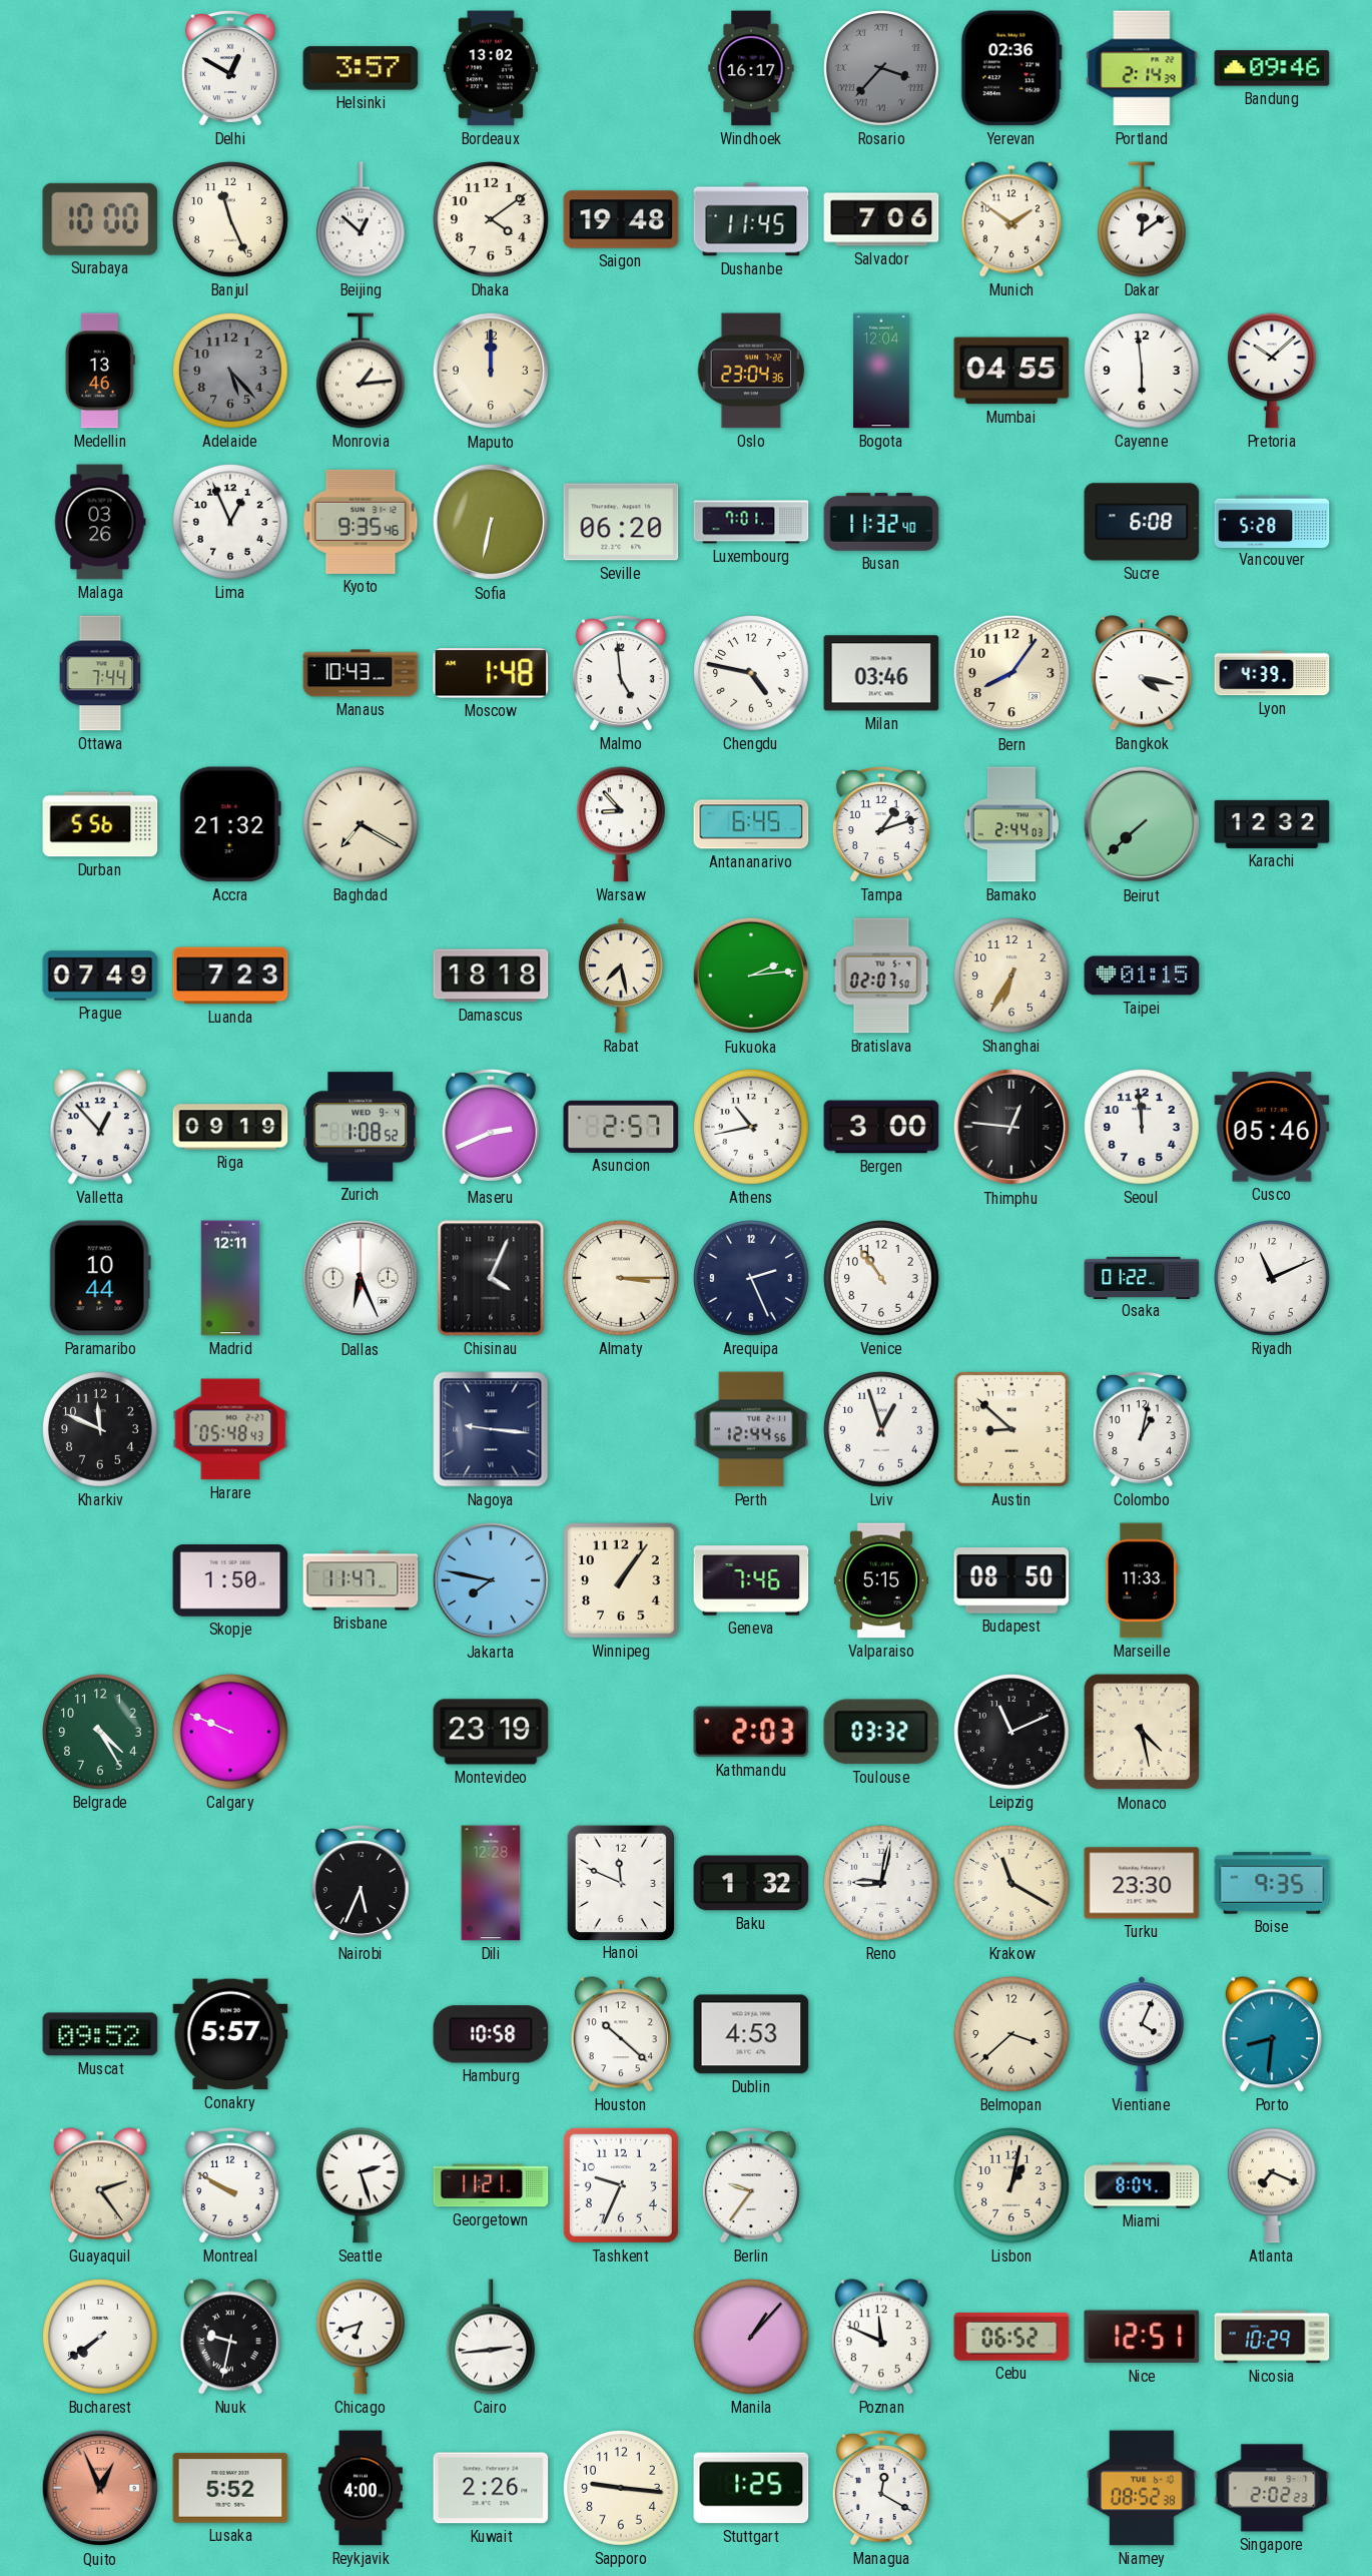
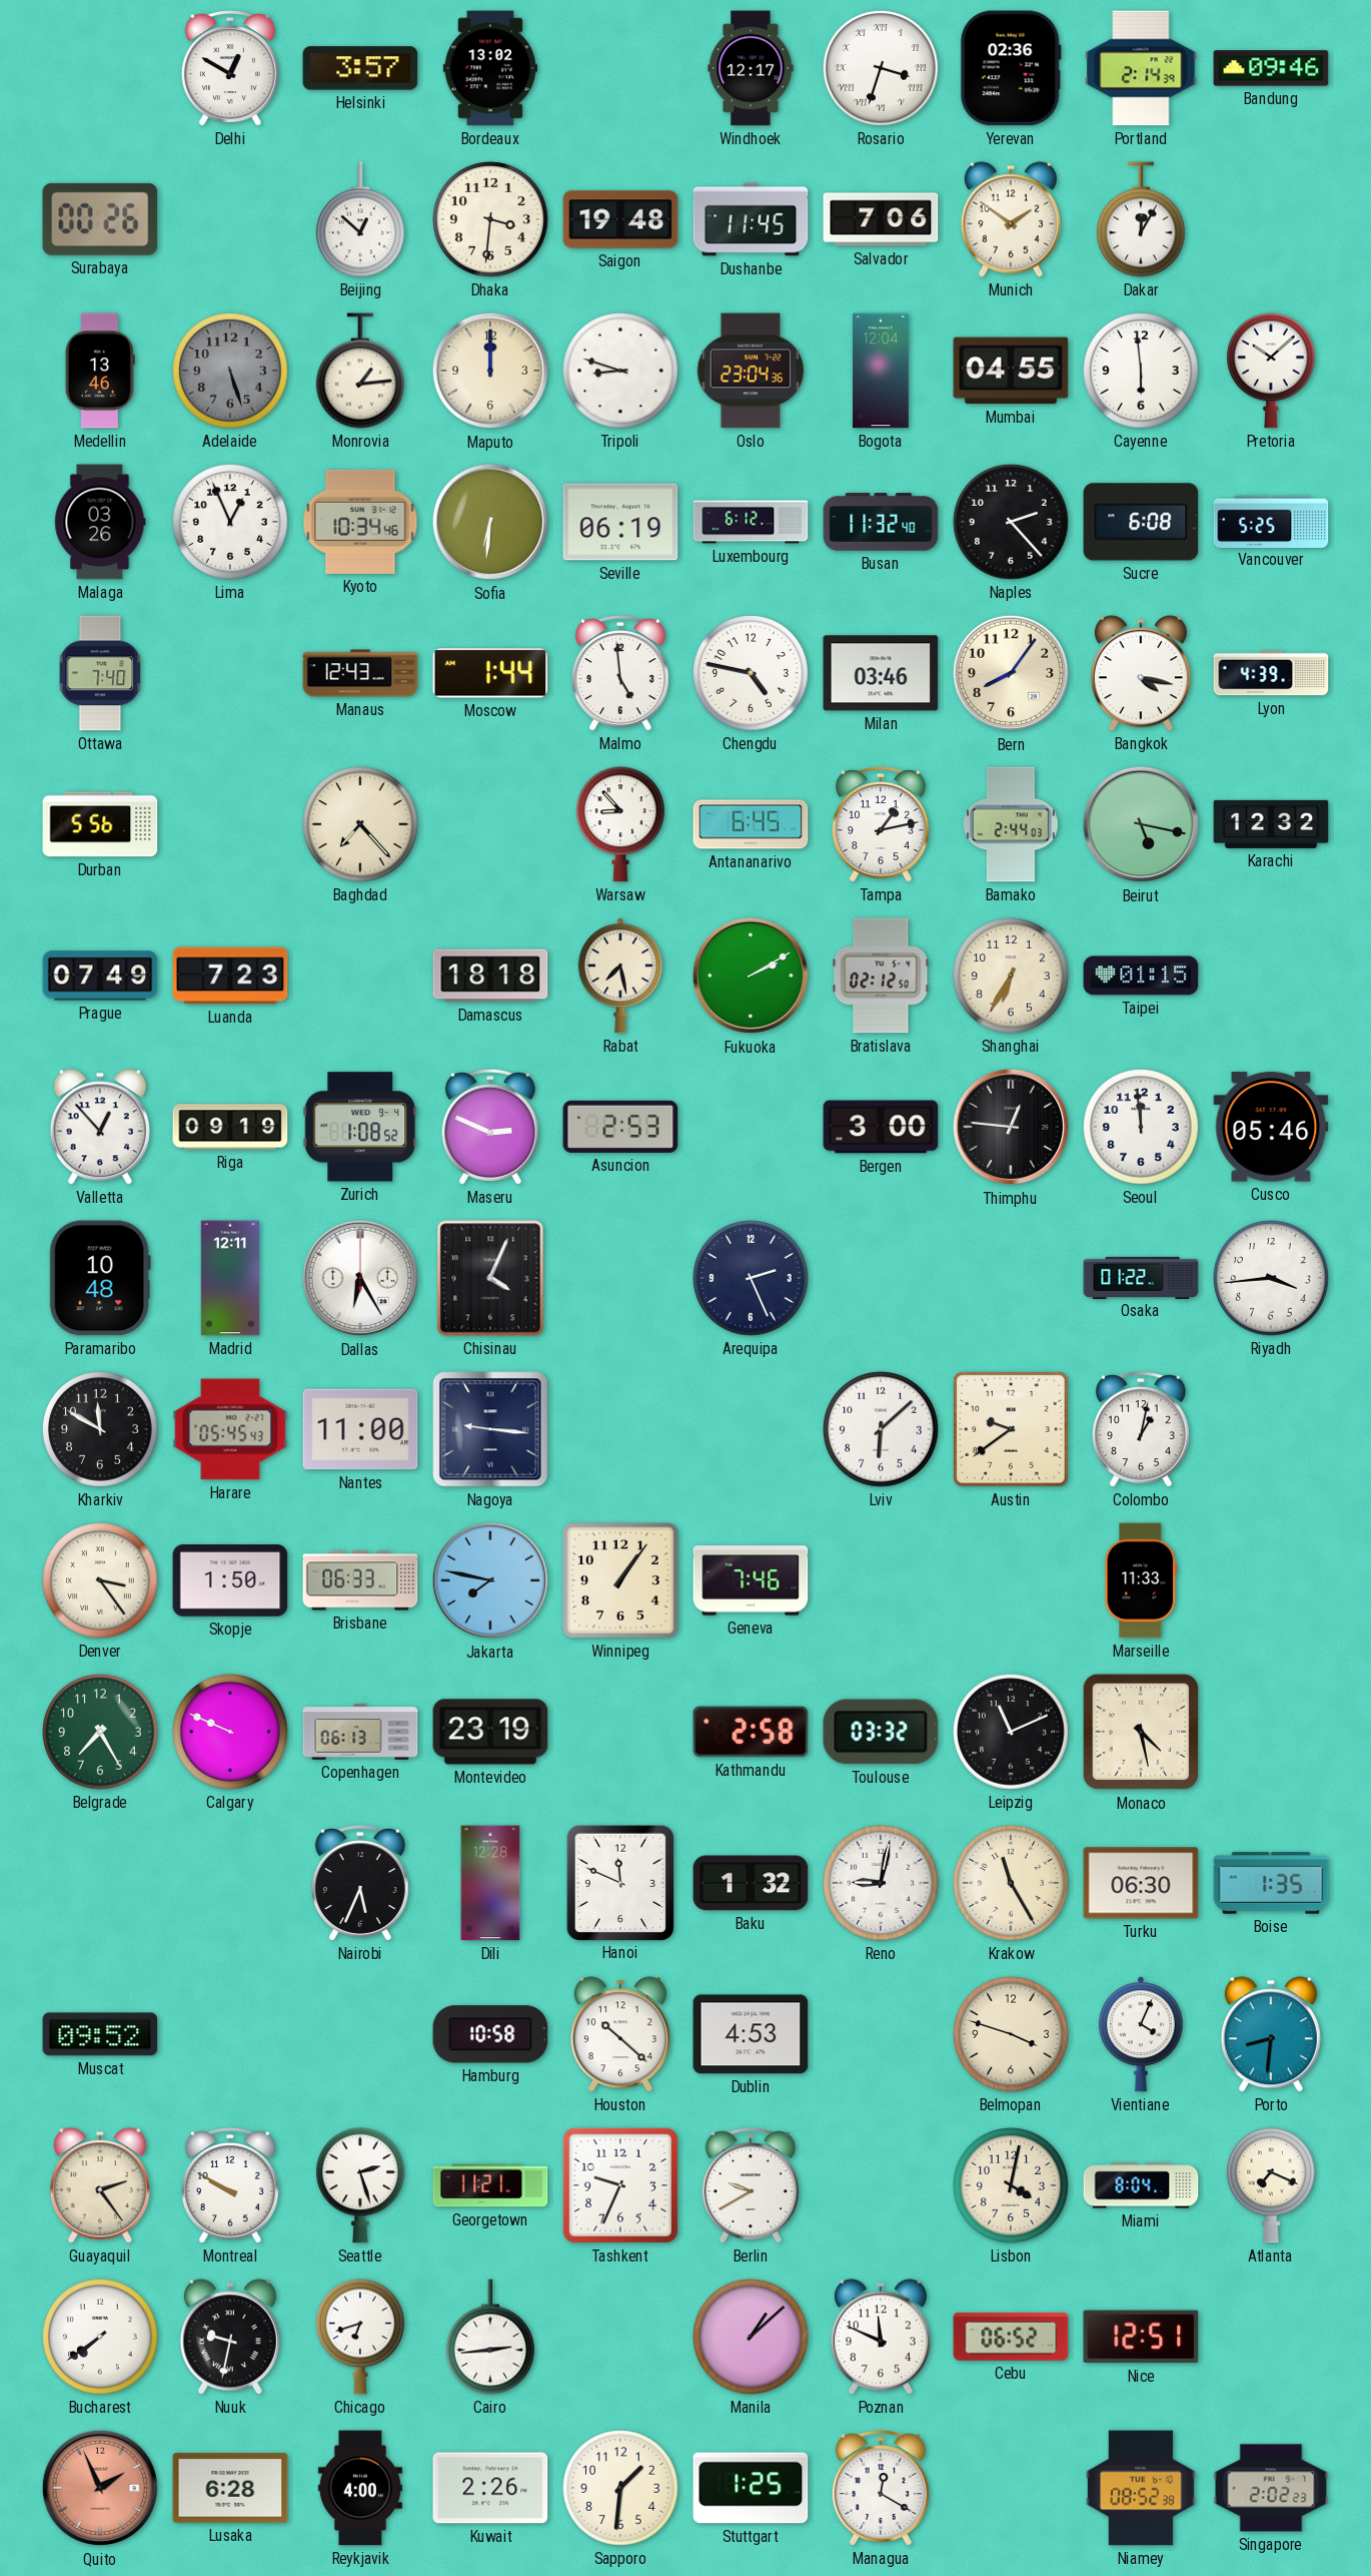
Windhoek: 16:17 -> 12:17 (751, 68)
Rosario: 3:37 -> 3:33 (882, 69)
Rosario dial: grey -> white (882, 69)
Surabaya: 10:00 -> 00:26 (100, 219)
Banjul: 11:26 -> none (231, 220)
Dhaka: 4:09 -> 3:31 (491, 220)
Dakar: 12:09 -> 12:05 (1142, 219)
Adelaide: 5:23 -> 5:27 (231, 372)
Tripoli: none -> 8:48 (621, 372)
Kyoto: 9:35 -> 10:34 (360, 522)
Sofia: 6:32 -> 6:31 (490, 522)
Seville: 06:20 -> 06:19 (620, 522)
Luxembourg: 7:01 -> 6:12 (751, 522)
Naples: none -> 2:23 (1012, 523)
Vancouver: 5:28 -> 5:25 (1271, 521)
Ottawa: 7:44 -> 7:40 (100, 673)
Manaus: 10:43 -> 12:43 (360, 673)
Moscow: 1:48 -> 1:44 (490, 673)
Accra: 21:32 -> none (230, 824)
Baghdad: 7:20 -> 7:23 (361, 825)
Tampa: 1:12 -> 1:13 (881, 824)
Beirut: 7:38 -> 5:17 (1141, 824)
Fukuoka: 2:14 -> 2:10 (751, 976)
Bratislava: 02:07 -> 02:12 (881, 976)
Maseru: 2:41 -> 2:49 (490, 1127)
Asuncion: 2:57 -> 2:53 (620, 1127)
Athens: 10:43 -> none (752, 1128)
Paramaribo: 10:44 -> 10:48 (100, 1278)
Dallas: 6:26 -> 6:25 (360, 1278)
Almaty: 3:15 -> none (622, 1279)
Venice: 10:54 -> none (882, 1279)
Riyadh: 11:11 -> 3:44 (1272, 1279)
Kharkiv: 11:49 -> 11:50 (101, 1430)
Harare: 05:48 -> 05:45 (230, 1429)
Nantes: none -> 11:00 (360, 1429)
Perth: 12:44 -> none (751, 1429)
Lviv: 12:57 -> 6:08 (882, 1430)
Austin: 8:52 -> 9:39 (1012, 1430)
Denver: none -> 3:24 (101, 1581)
Brisbane: 11:47 -> 06:33 (360, 1580)
Valparaiso: 5:15 -> none (881, 1580)
Budapest: 08:50 -> none (1011, 1581)
Belgrade: 4:25 -> 7:25 (101, 1733)
Copenhagen: none -> 06:13 (360, 1732)
Kathmandu: 2:03 -> 2:58 (751, 1732)
Krakow: 11:20 -> 11:25 (1012, 1884)
Turku: 23:30 -> 06:30 (1141, 1883)
Boise: 9:35 -> 1:35 (1271, 1883)
Conakry: 5:57 -> none (230, 2034)
Belmopan: 3:38 -> 3:48 (1012, 2035)
Berlin: 9:36 -> 9:40 (751, 2185)
Lisbon: 1:02 -> 4:02 (1012, 2186)
Manila: 1:07 -> 1:08 (752, 2338)
Nicosia: 10:29 -> none (1272, 2337)
Quito: 12:56 -> 1:56 (100, 2488)
Lusaka: 5:52 -> 6:28 (230, 2488)
Sapporo: 9:16 -> 1:31 (621, 2489)
